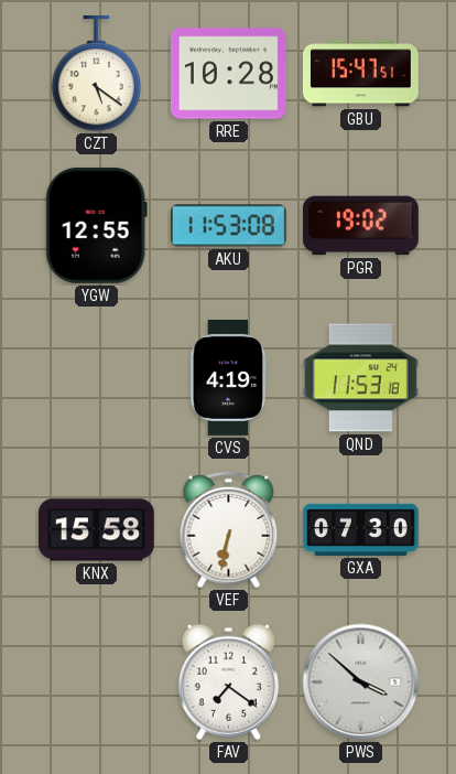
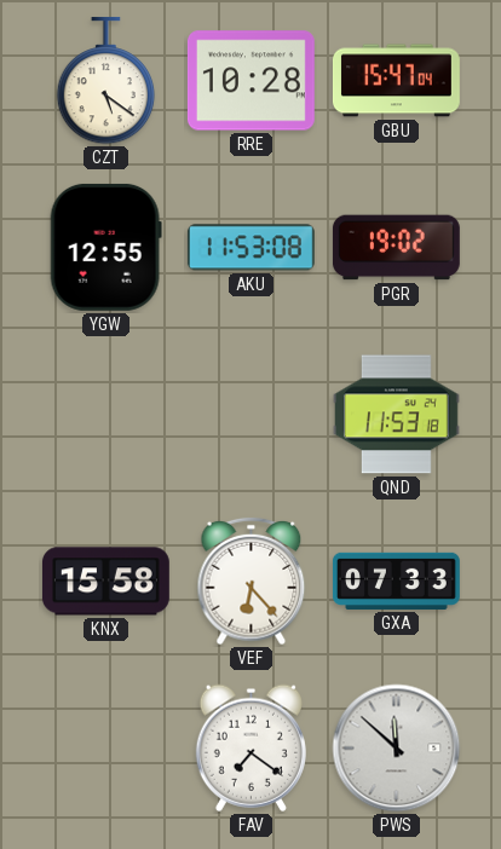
GBU: 15:47:51 -> 15:47:04 (396, 81)
CVS: 4:19 -> none (228, 377)
VEF: 6:32 -> 6:23 (252, 582)
GXA: 07:30 -> 07:33 (397, 581)
PWS: 3:52 -> 11:52 (397, 749)
